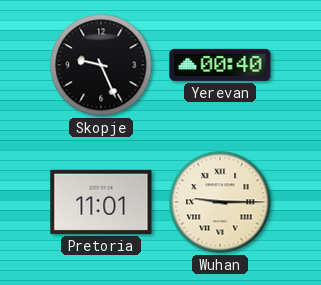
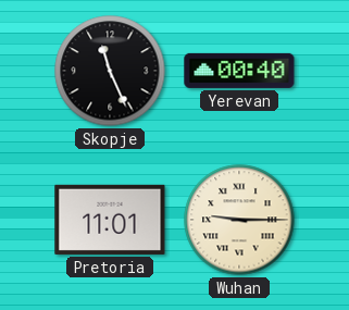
Skopje: 9:26 -> 11:26 (110, 71)
